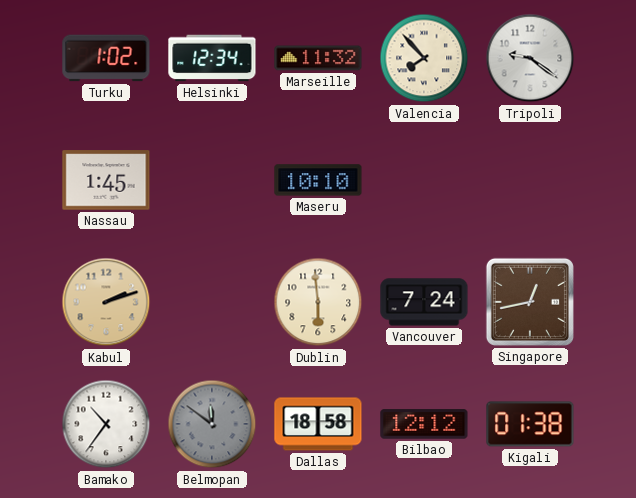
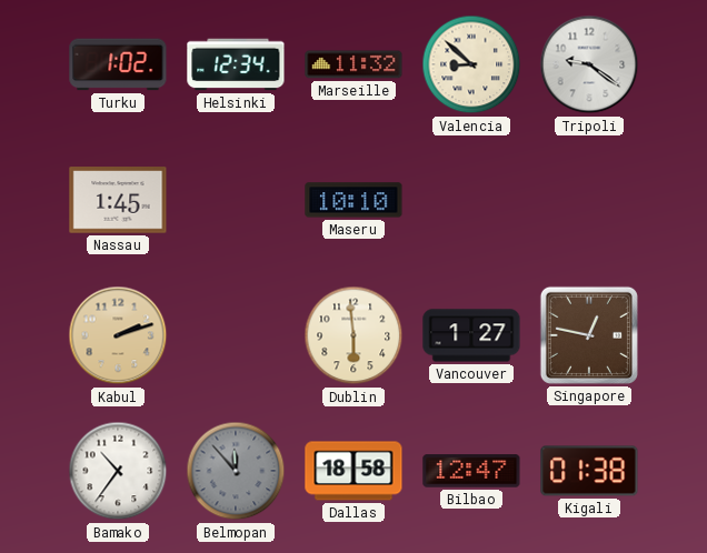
Valencia: 7:53 -> 8:52 (471, 64)
Vancouver: 7:24 -> 1:27 (471, 335)
Singapore: 12:43 -> 12:47 (589, 335)
Belmopan: 11:51 -> 11:53 (236, 471)
Bilbao: 12:12 -> 12:47 (471, 471)
